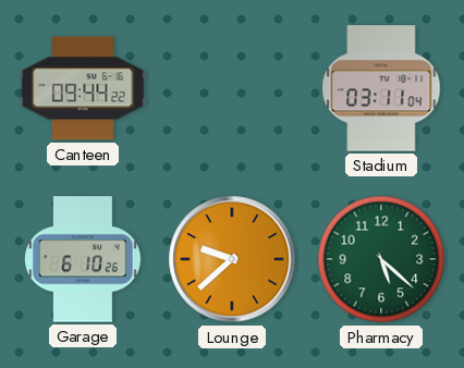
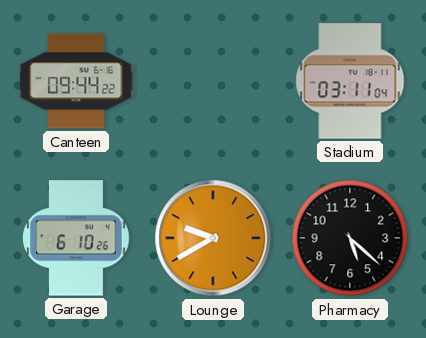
Lounge: 9:38 -> 9:40 (213, 238)
Pharmacy dial: green -> black (350, 238)
